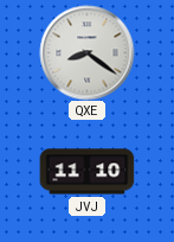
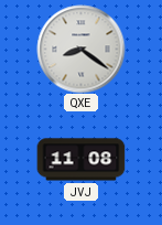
JVJ: 11:10 -> 11:08 (80, 160)
